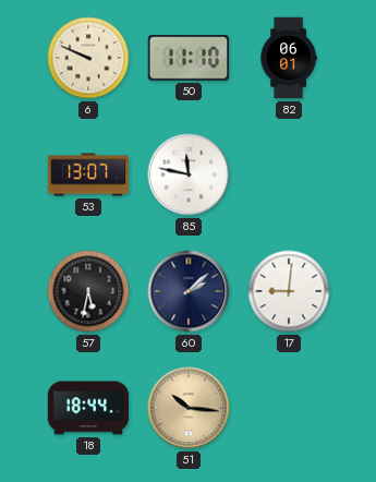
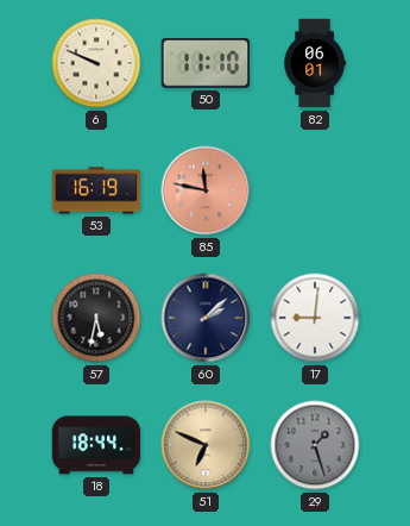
53: 13:07 -> 16:19 (96, 190)
85 dial: white -> salmon (206, 190)
51: 10:16 -> 6:49 (206, 445)
29: none -> 1:27 (315, 445)
